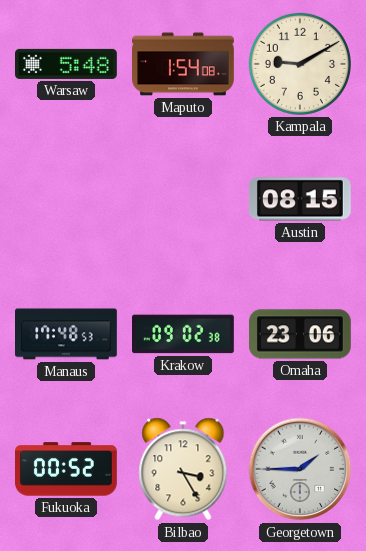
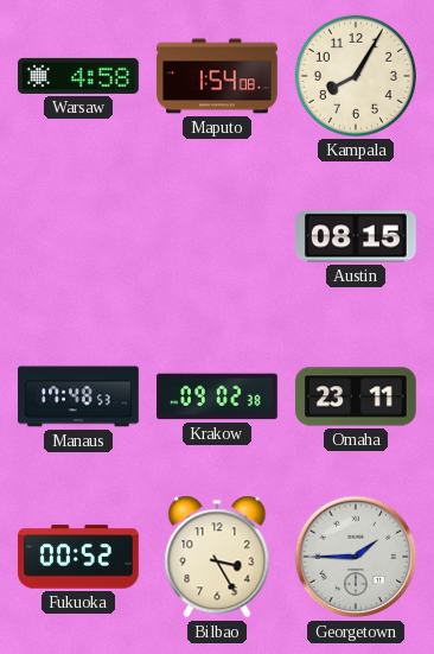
Warsaw: 5:48 -> 4:58 (79, 76)
Kampala: 9:10 -> 8:05 (356, 76)
Omaha: 23:06 -> 23:11 (357, 396)
